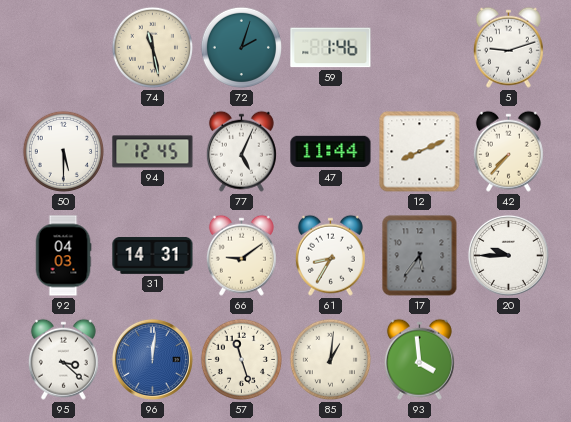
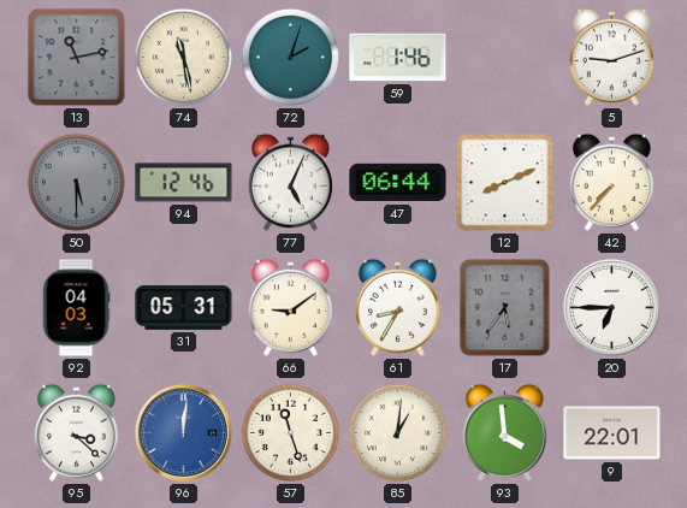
13: none -> 11:13 (77, 58)
50 dial: white -> grey (76, 182)
94: 12:45 -> 12:46 (184, 183)
47: 11:44 -> 06:44 (398, 183)
31: 14:31 -> 05:31 (184, 308)
20: 9:45 -> 6:45 (611, 307)
9: none -> 22:01 (612, 433)
